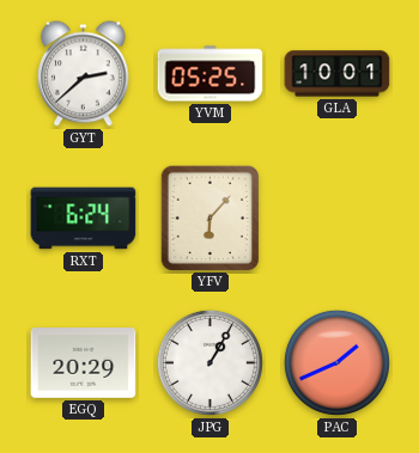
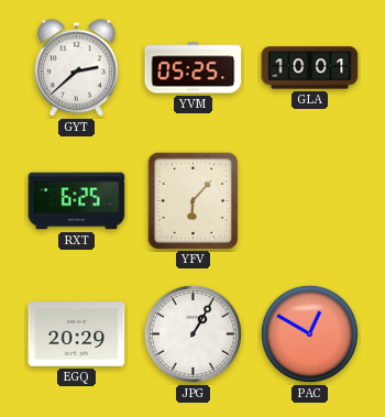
RXT: 6:24 -> 6:25 (77, 201)
PAC: 1:41 -> 12:50 (309, 333)
